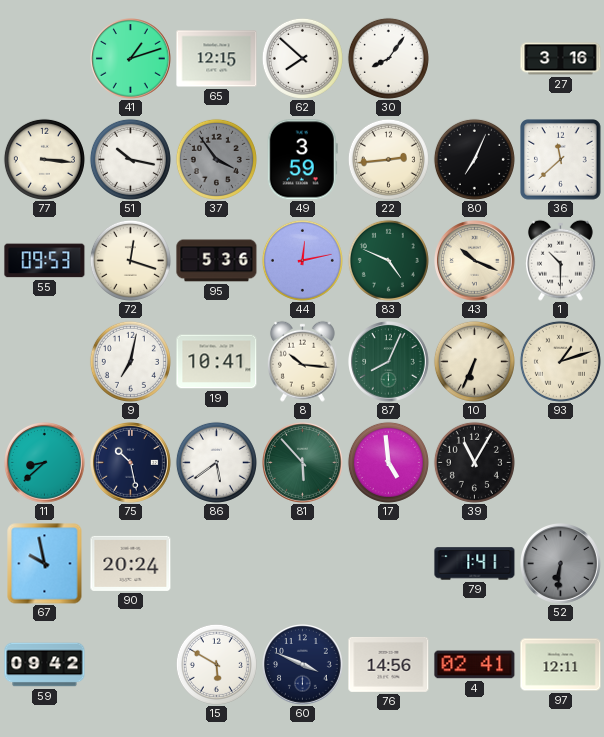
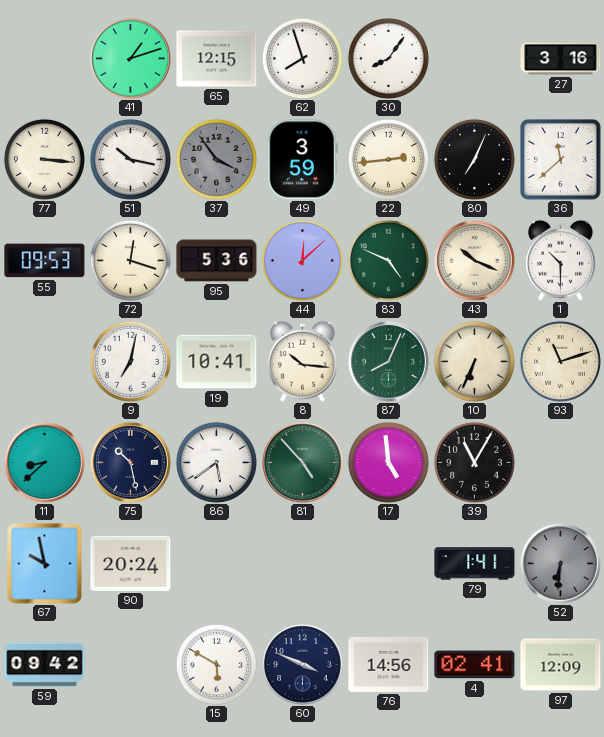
62: 7:52 -> 7:57 (302, 58)
44: 12:13 -> 12:08 (302, 260)
93: 1:12 -> 11:12 (560, 361)
81: 5:53 -> 4:53 (303, 463)
97: 12:11 -> 12:09 (561, 665)
